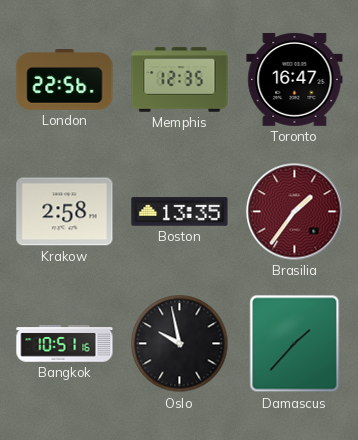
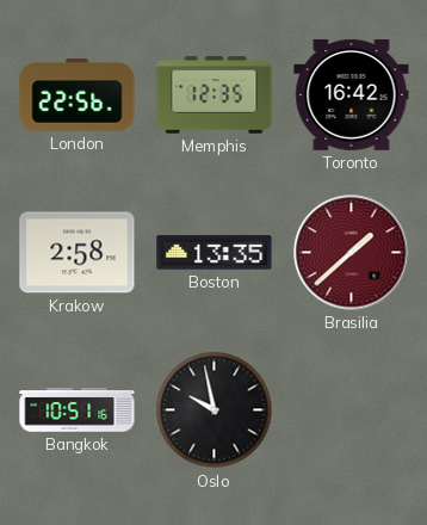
Toronto: 16:47 -> 16:42 (352, 94)
Brasilia: 1:36 -> 1:38 (352, 253)
Damascus: 1:37 -> none (295, 344)
